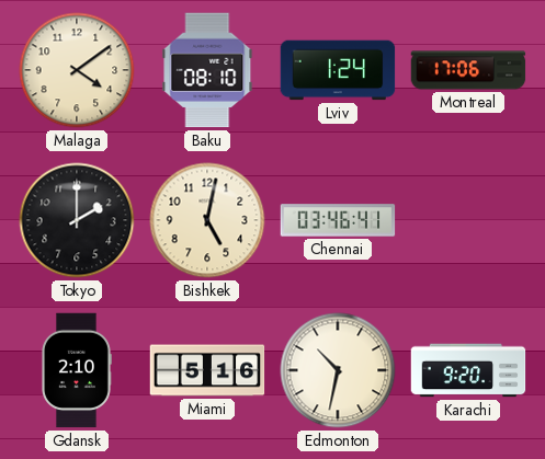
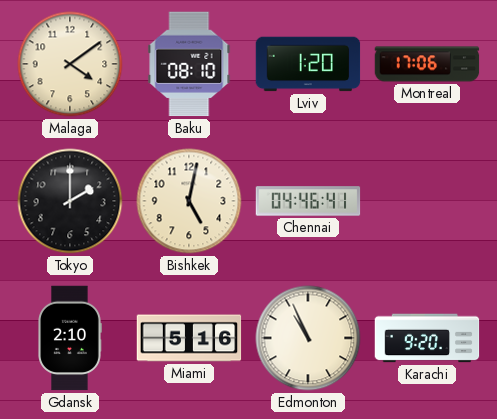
Lviv: 1:24 -> 1:20 (308, 64)
Chennai: 03:46 -> 04:46 (308, 201)
Edmonton: 10:32 -> 10:56 (308, 338)
